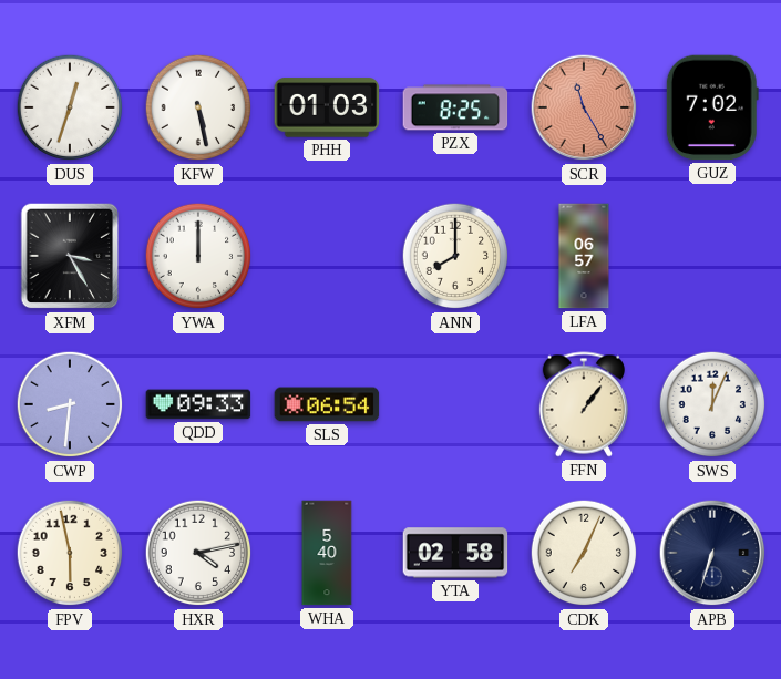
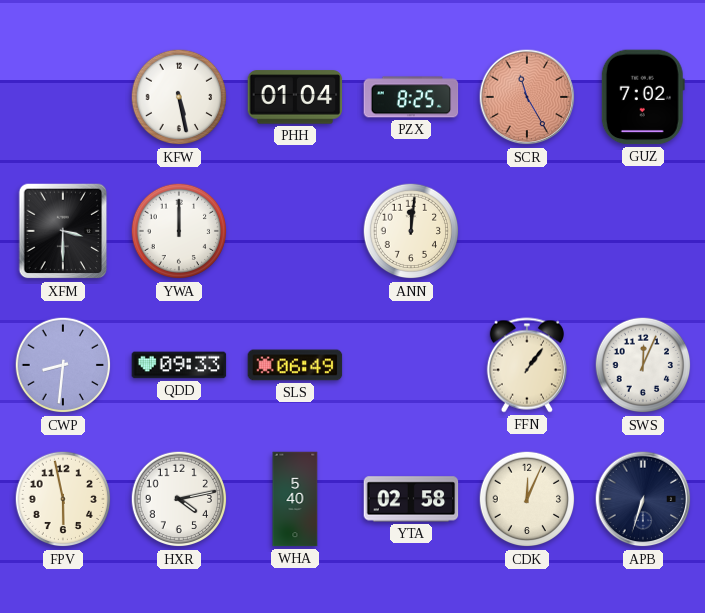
DUS: 12:33 -> none (70, 107)
PHH: 01:03 -> 01:04 (295, 97)
XFM: 3:25 -> 3:30 (63, 231)
ANN: 8:00 -> 12:01 (411, 231)
LFA: 06:57 -> none (584, 256)
SLS: 06:54 -> 06:49 (295, 365)
CDK: 7:04 -> 12:04 (527, 499)
